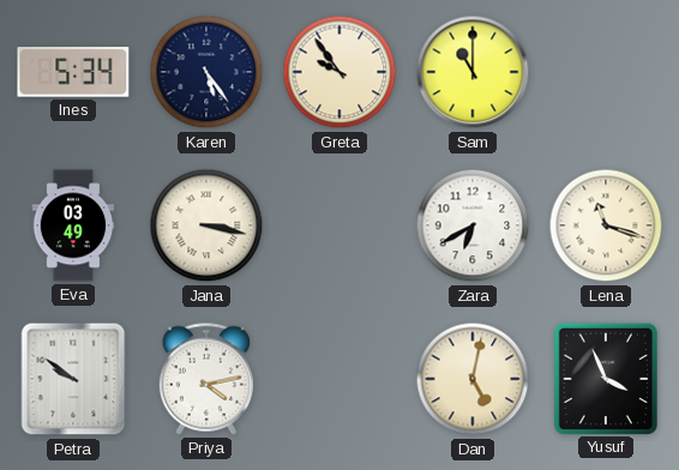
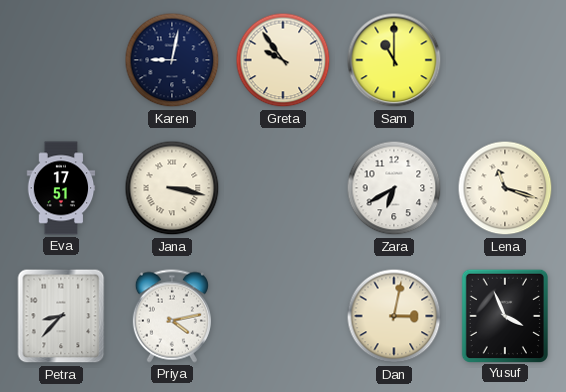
Ines: 5:34 -> none (73, 72)
Karen: 5:24 -> 9:02 (172, 60)
Eva: 03:49 -> 17:51 (61, 188)
Petra: 9:51 -> 8:37 (61, 316)
Dan: 5:02 -> 3:02 (394, 316)
